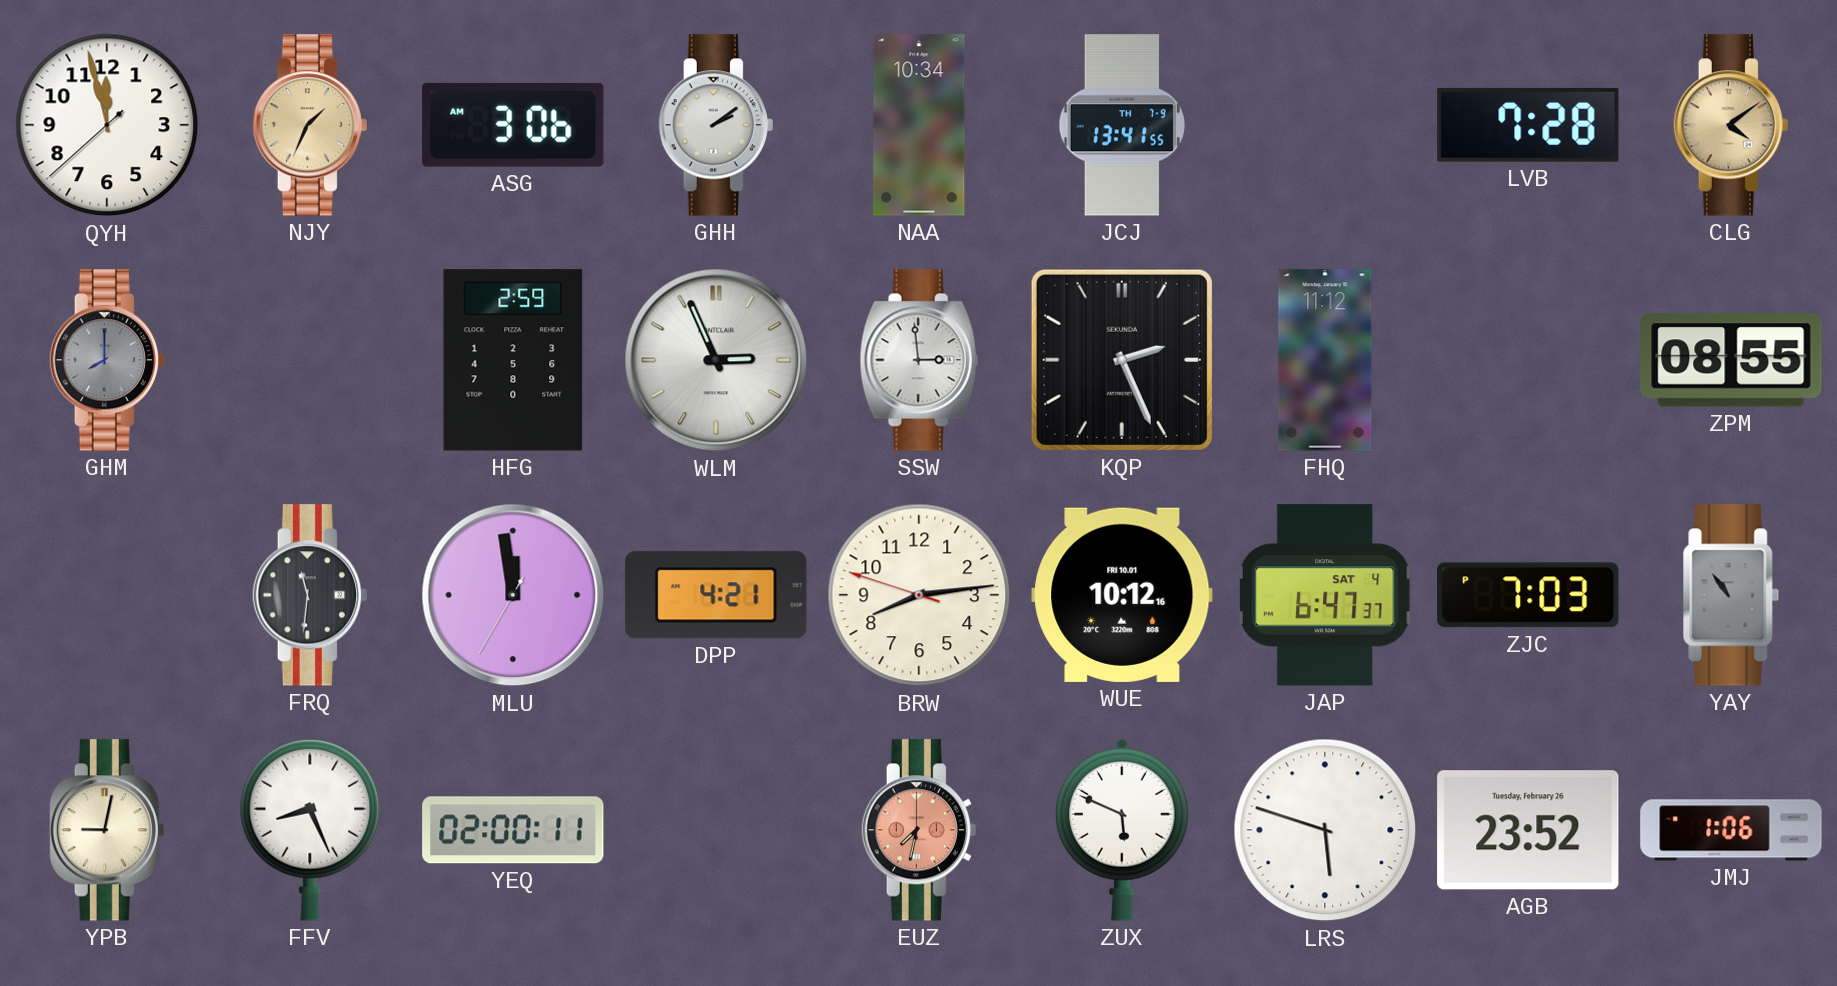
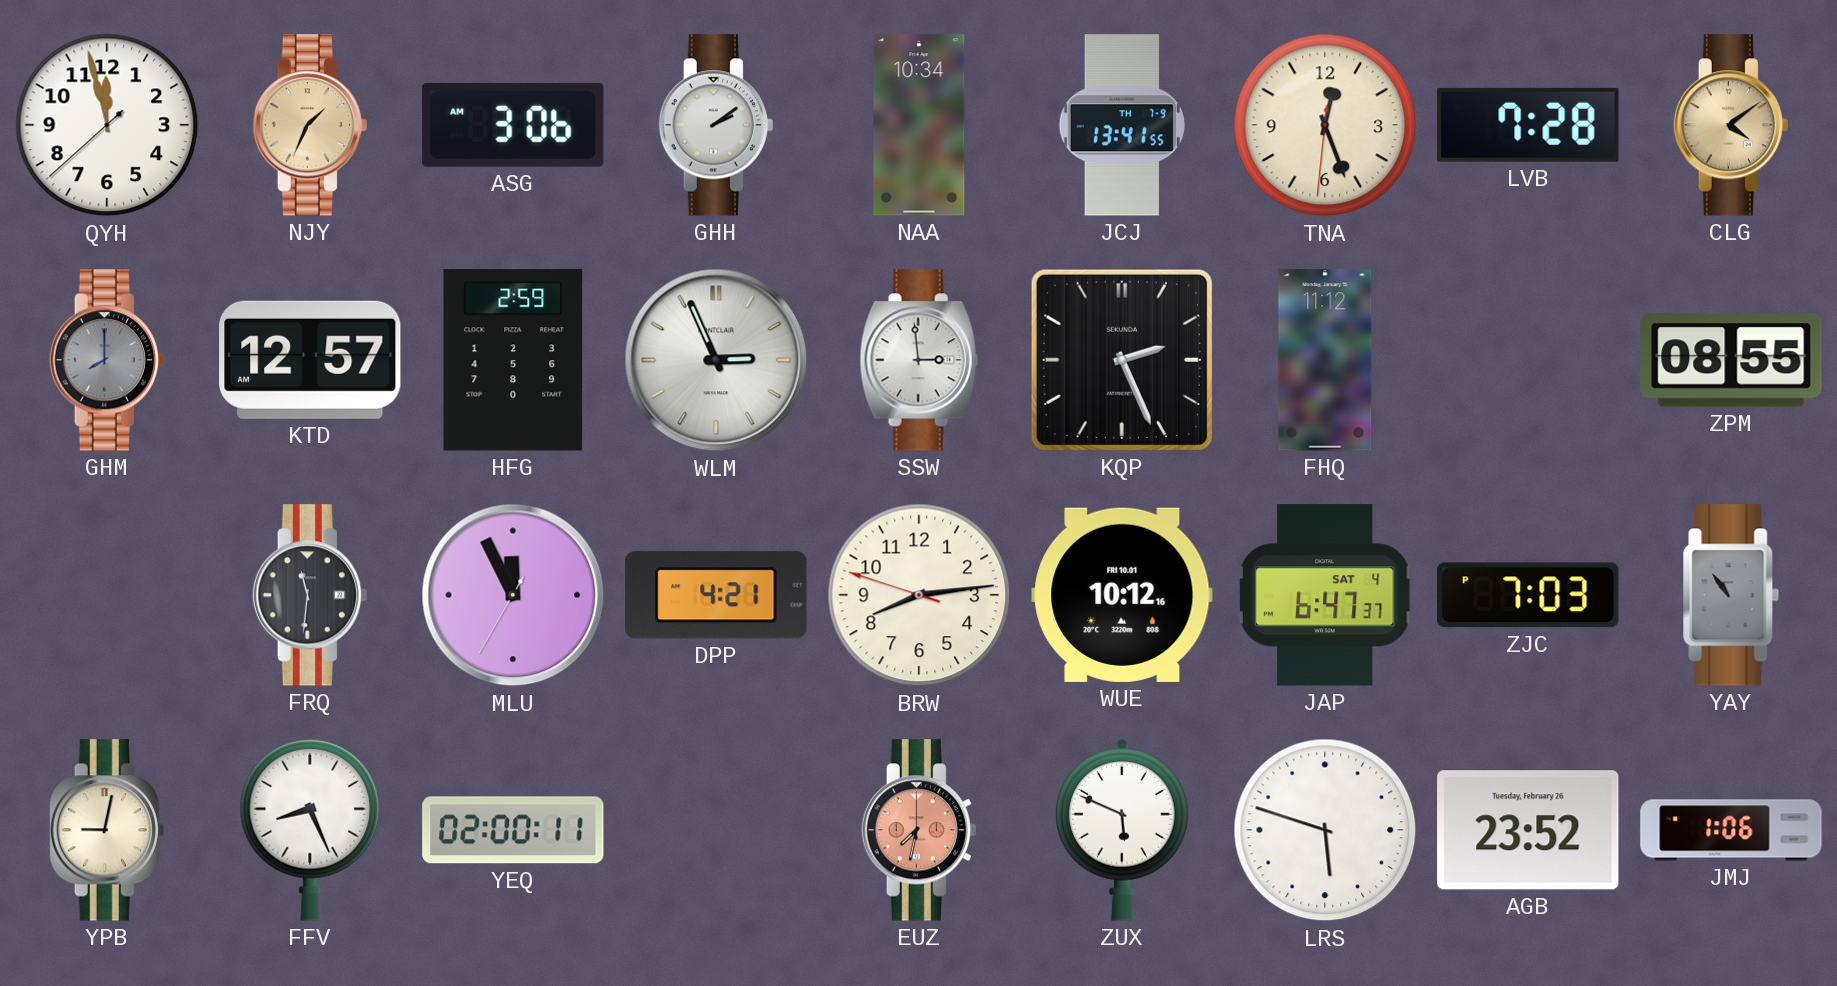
TNA: none -> 12:26 (1325, 125)
KTD: none -> 12:57 (310, 360)
MLU: 11:58 -> 11:55 (513, 595)
